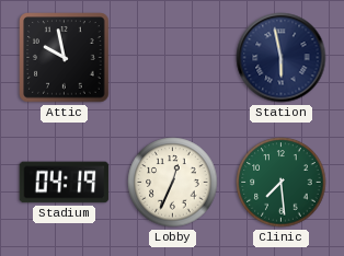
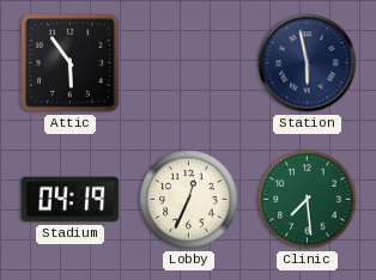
Attic: 9:58 -> 5:54 (71, 63)
